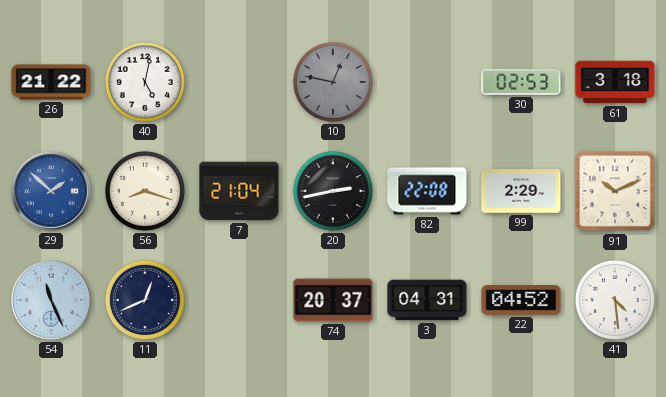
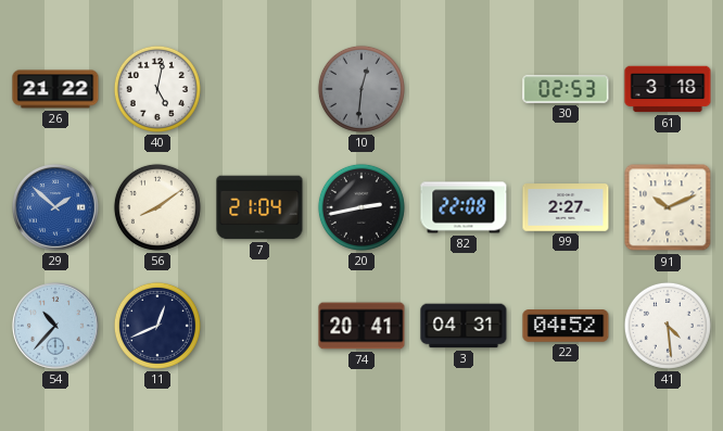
10: 12:47 -> 12:31 (361, 89)
56: 8:18 -> 8:09 (157, 207)
99: 2:29 -> 2:27 (566, 207)
54: 11:26 -> 10:37 (56, 327)
74: 20:37 -> 20:41 (361, 326)
